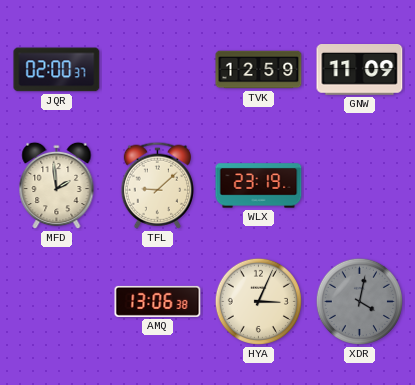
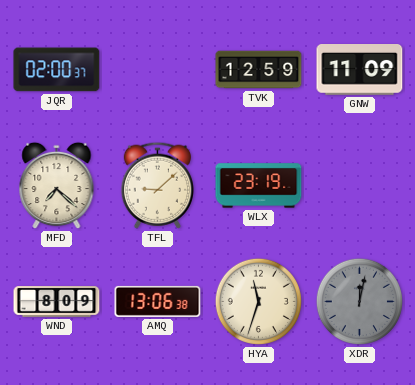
MFD: 1:59 -> 7:22 (57, 186)
WND: none -> 8:09 (57, 302)
HYA: 3:04 -> 11:33 (258, 301)
XDR: 4:02 -> 12:02 (359, 301)
